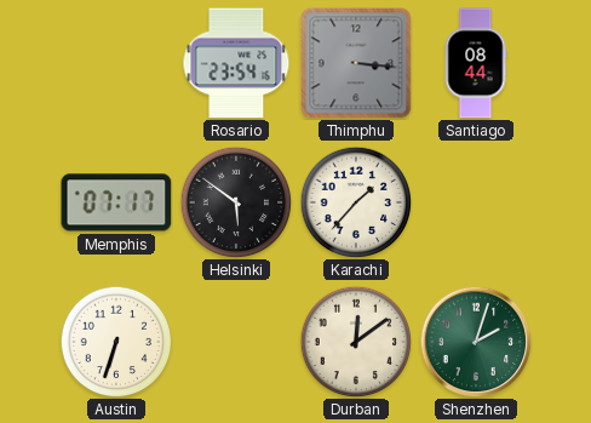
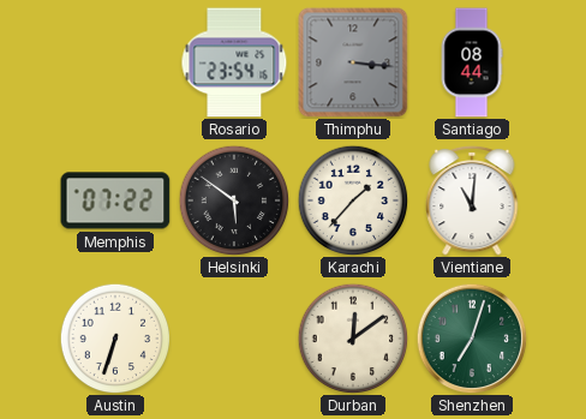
Memphis: 07:17 -> 07:22 (115, 200)
Vientiane: none -> 11:01 (472, 200)
Shenzhen: 2:03 -> 7:03 (472, 339)
